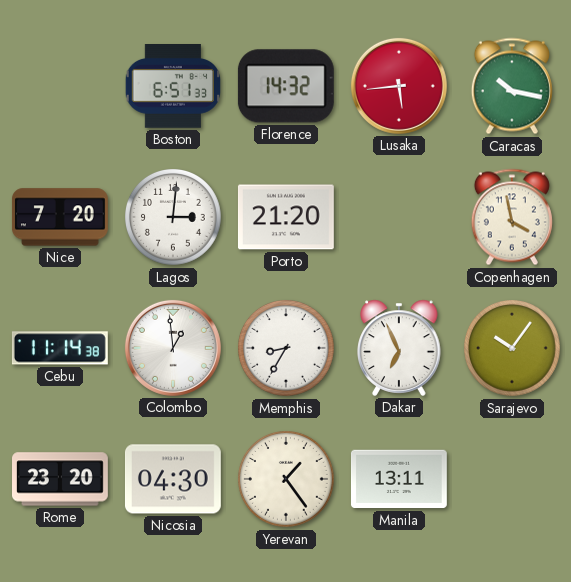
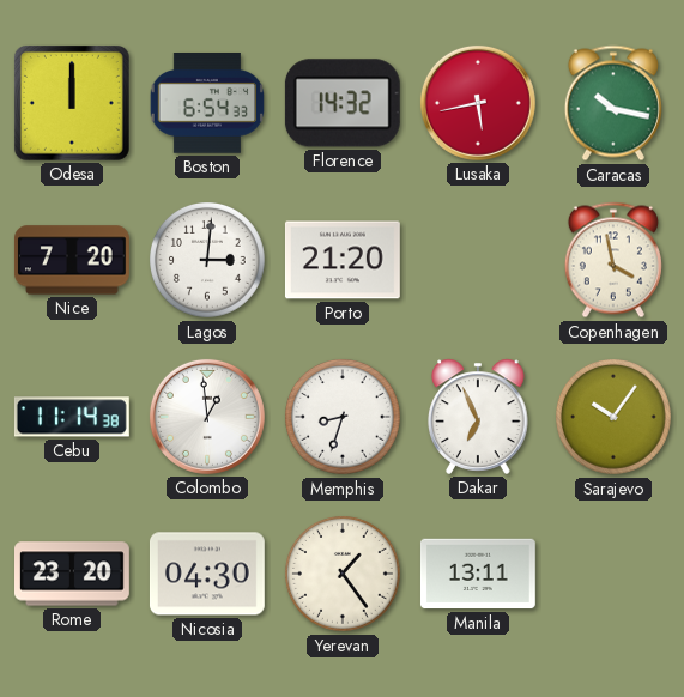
Odesa: none -> 12:00 (72, 103)
Boston: 6:51 -> 6:54 (206, 104)
Lusaka: 5:44 -> 5:43 (478, 103)
Memphis: 8:35 -> 8:33 (344, 418)
